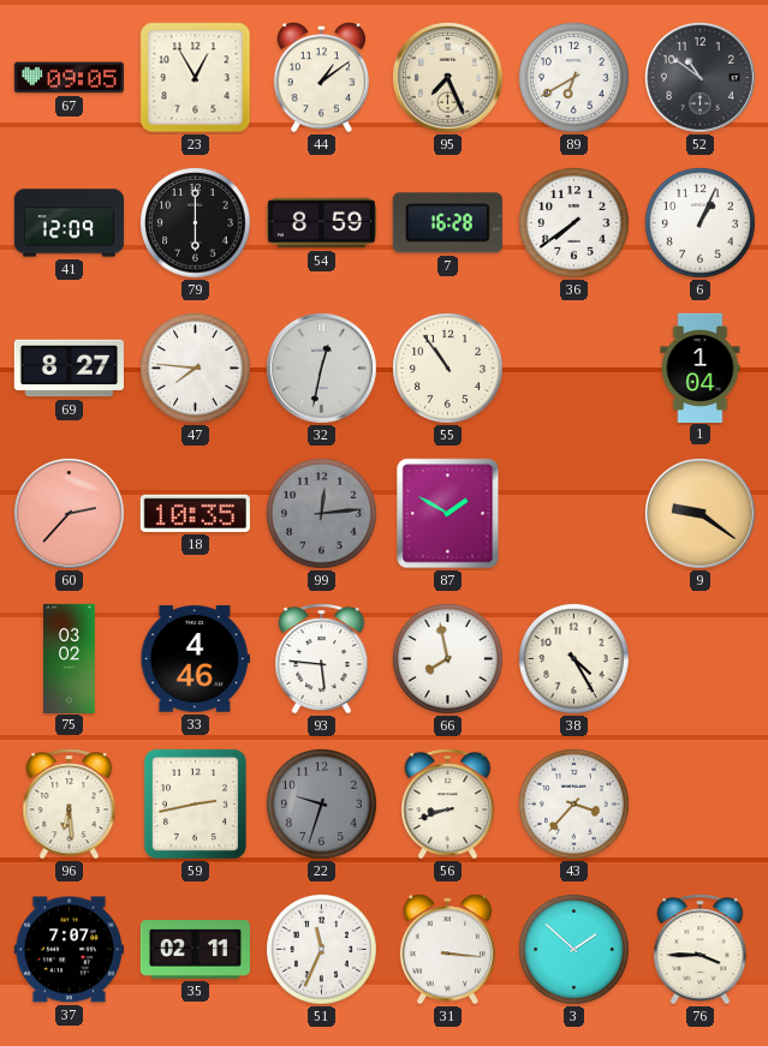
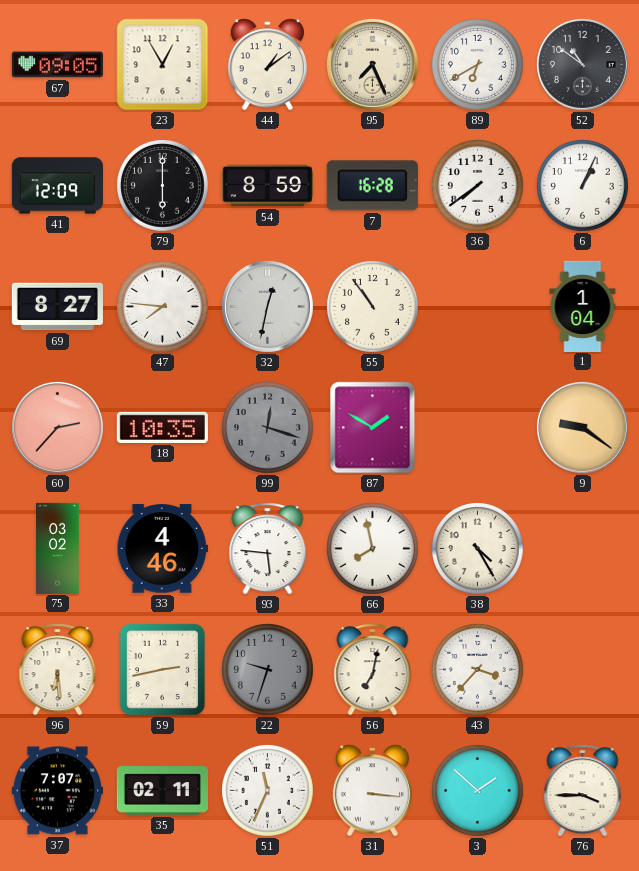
99: 12:14 -> 12:18 (268, 428)
56: 8:42 -> 7:02 (373, 670)
